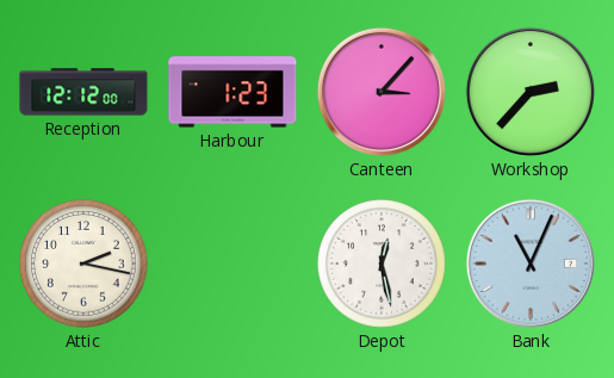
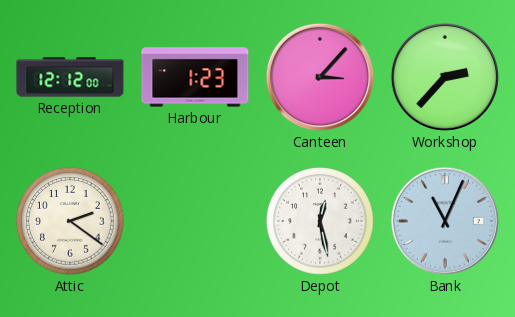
Attic: 2:17 -> 2:21 (70, 221)
